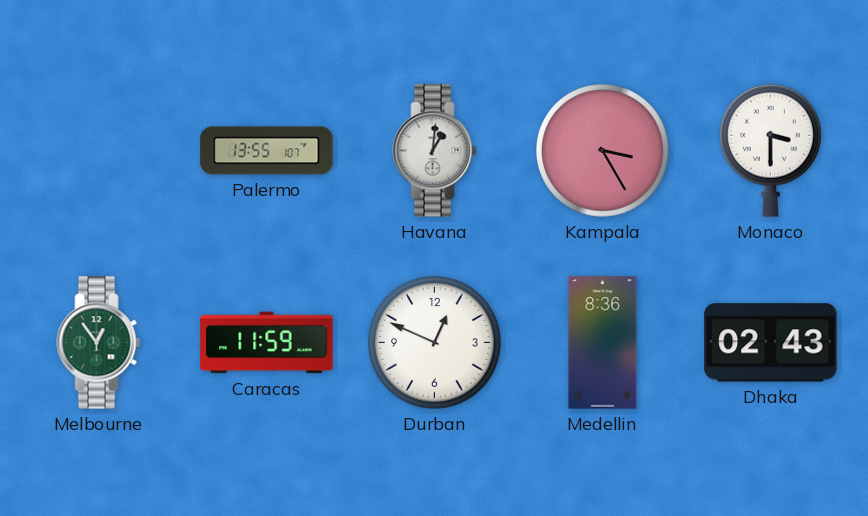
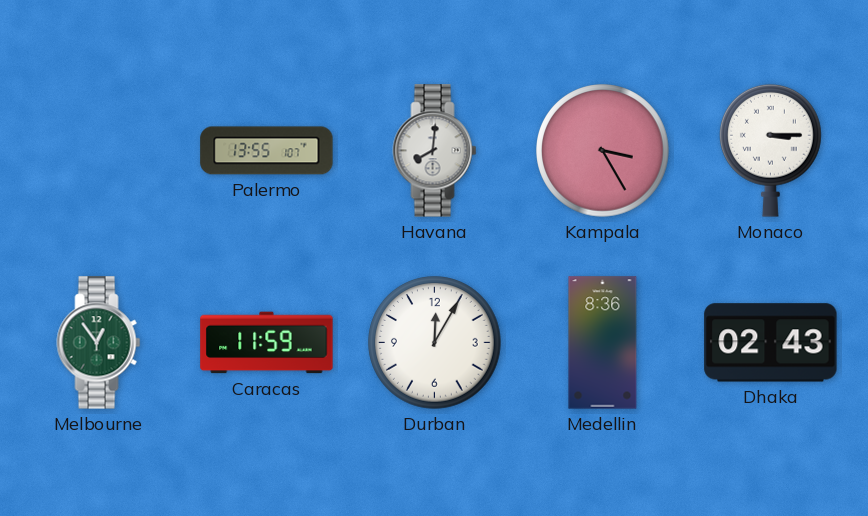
Havana: 1:01 -> 8:01 (435, 151)
Monaco: 3:30 -> 3:15 (771, 150)
Durban: 12:49 -> 12:05 (435, 343)
